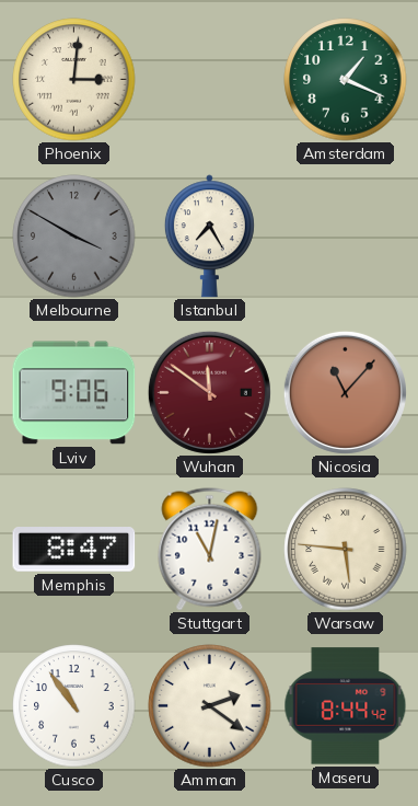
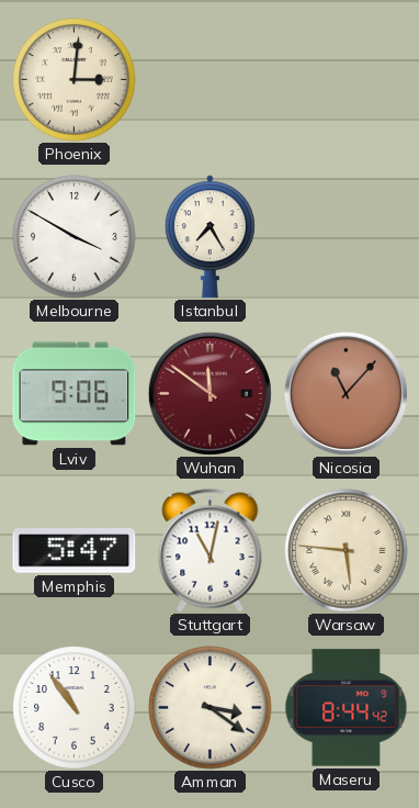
Amsterdam: 1:19 -> none (346, 80)
Melbourne dial: grey -> white (75, 237)
Memphis: 8:47 -> 5:47 (75, 551)
Amman: 2:21 -> 3:21 (211, 708)
